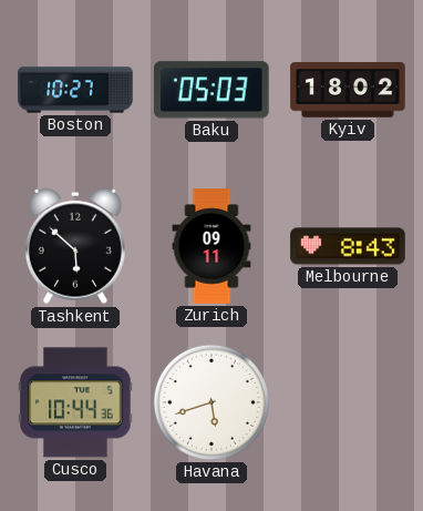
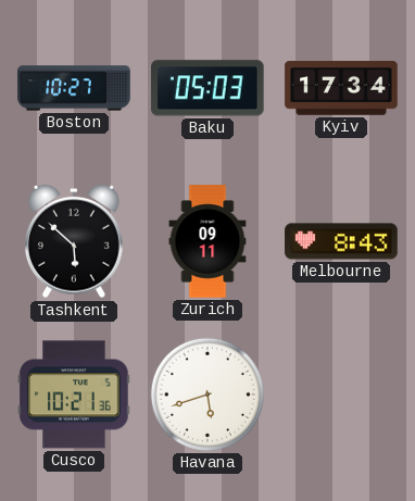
Kyiv: 18:02 -> 17:34 (341, 88)
Cusco: 10:44 -> 10:21 (74, 394)
